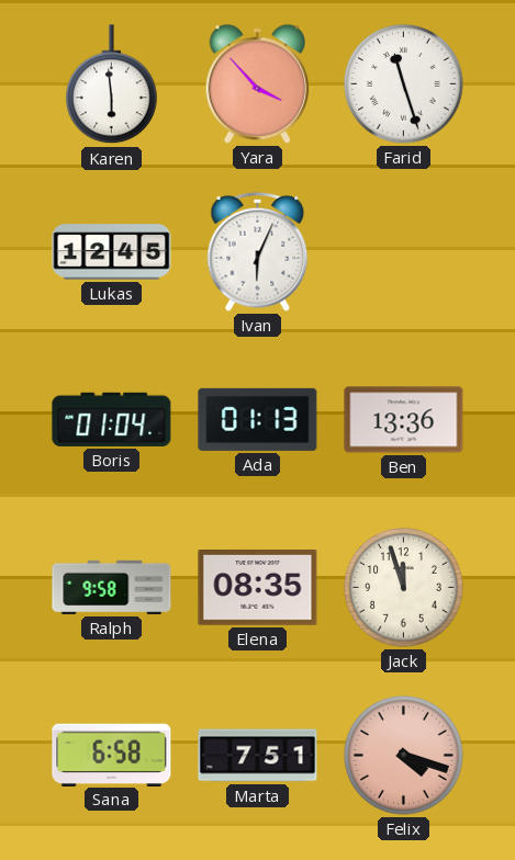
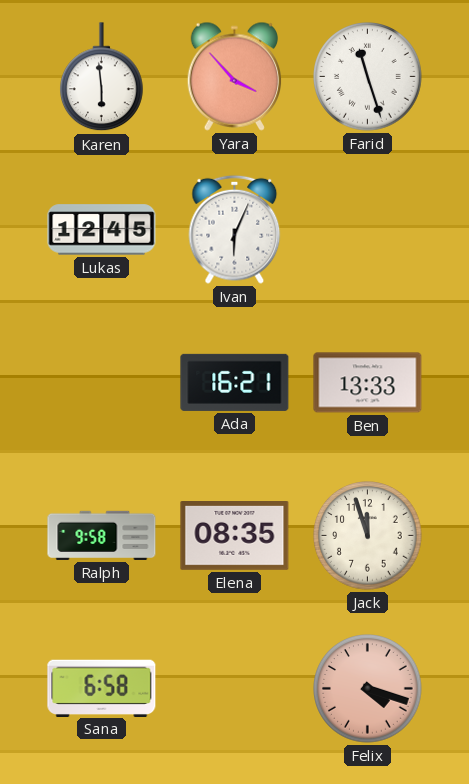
Boris: 01:04 -> none (112, 419)
Ada: 01:13 -> 16:21 (235, 382)
Ben: 13:36 -> 13:33 (368, 383)
Marta: 7:51 -> none (258, 756)
